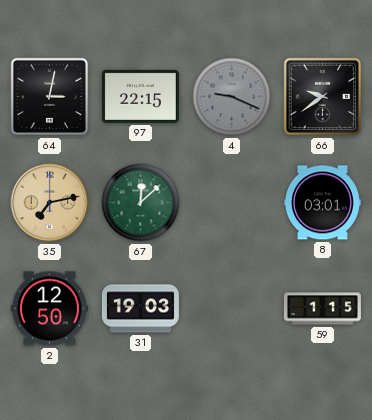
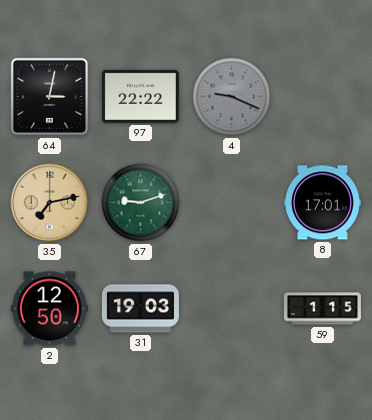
97: 22:15 -> 22:22 (140, 96)
66: 9:39 -> none (323, 97)
67: 12:08 -> 9:12 (141, 203)
8: 03:01 -> 17:01 (322, 203)
